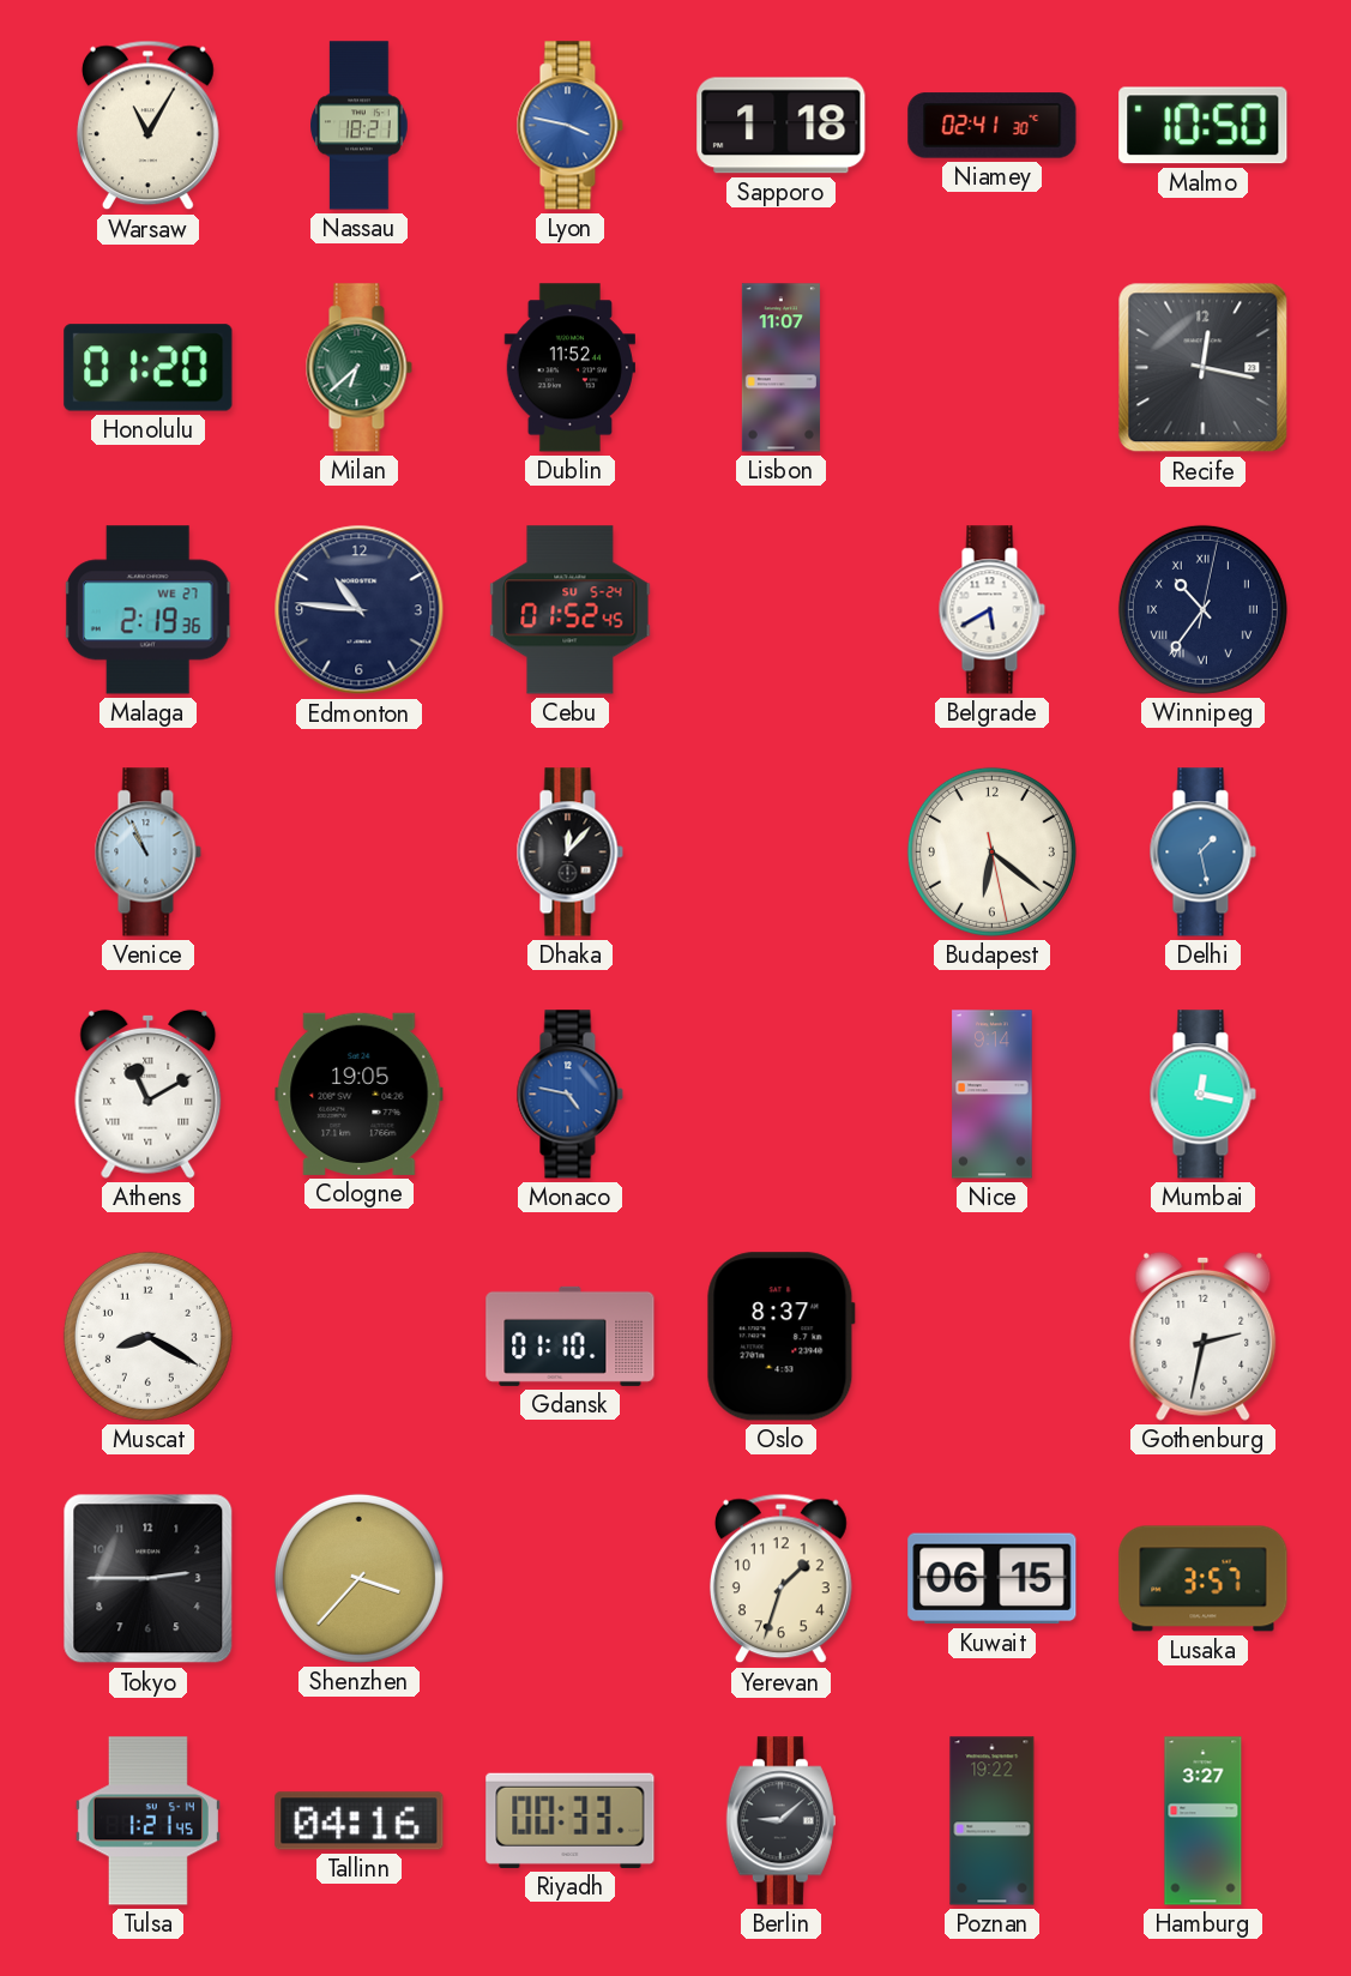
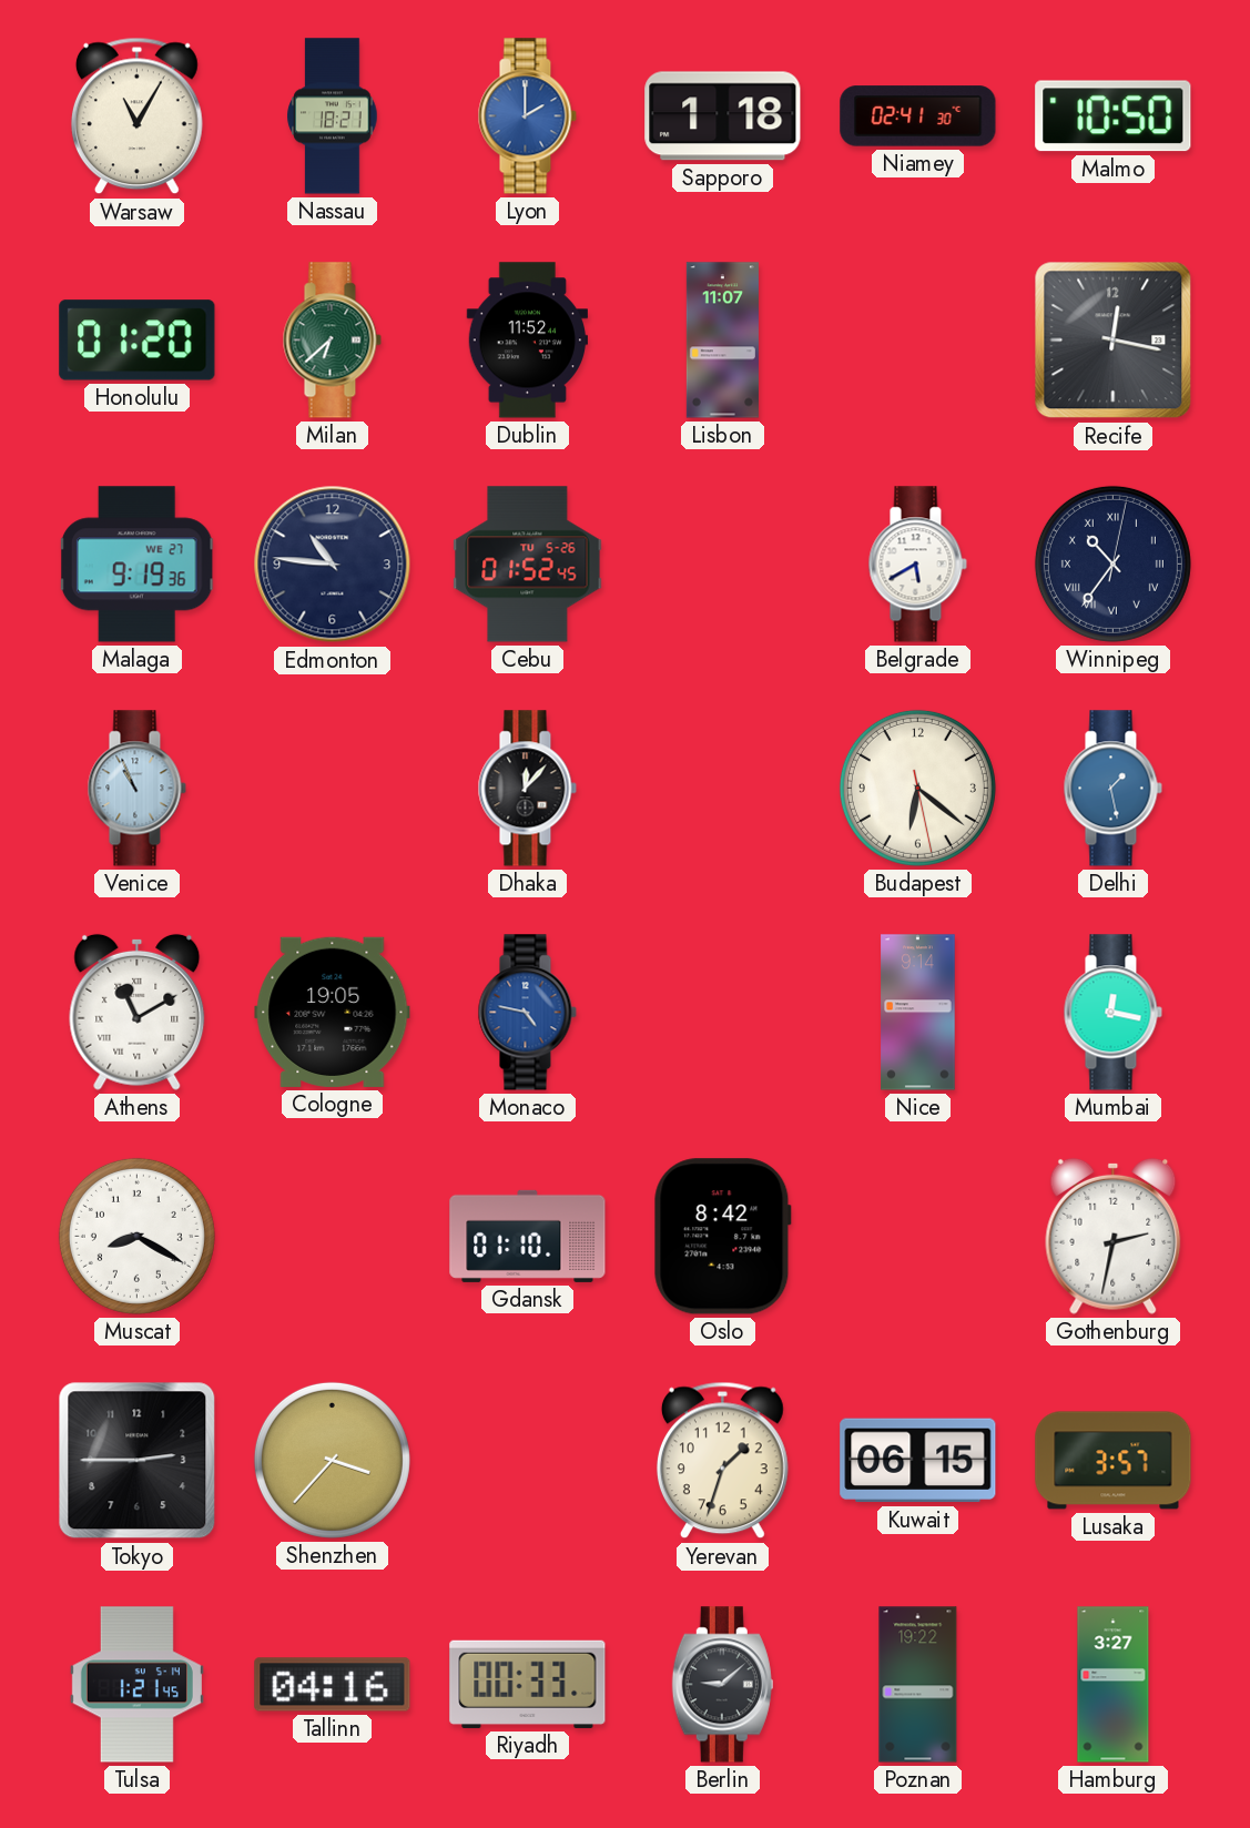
Lyon: 3:47 -> 2:00 (527, 116)
Malaga: 2:19 -> 9:19 (138, 565)
Cebu date: SU 5-24 -> TU 5-26 (528, 565)
Oslo: 8:37 -> 8:42 (722, 1237)
